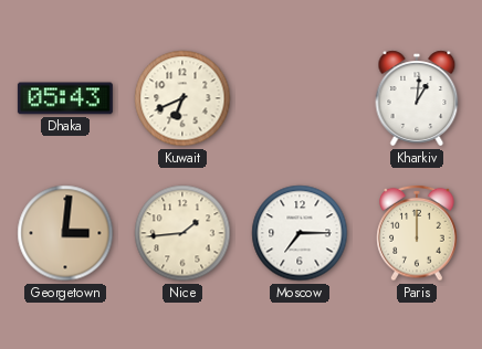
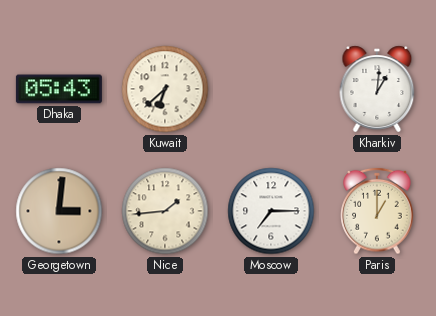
Kuwait: 6:41 -> 6:38 (165, 89)
Paris: 12:00 -> 1:00 (377, 211)
